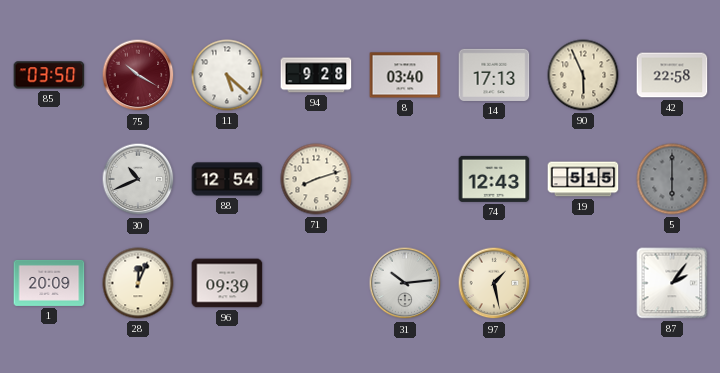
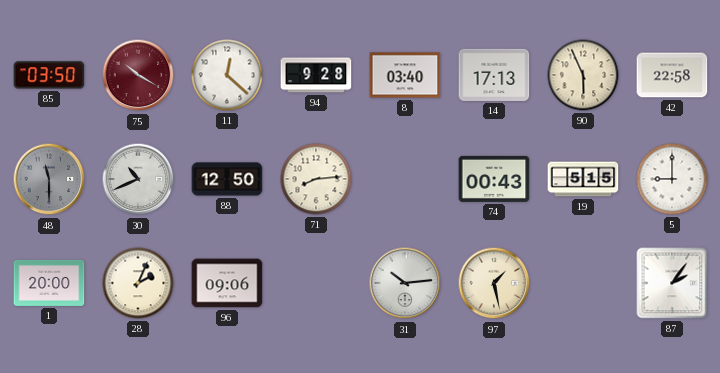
11: 5:22 -> 12:22 (227, 75)
48: none -> 11:30 (49, 179)
88: 12:54 -> 12:50 (227, 179)
71: 8:12 -> 8:14 (316, 179)
74: 12:43 -> 00:43 (494, 179)
5: 6:00 -> 9:00 (672, 179)
5 dial: grey -> white (672, 179)
1: 20:09 -> 20:00 (49, 283)
28: 12:04 -> 2:04 (138, 283)
96: 09:39 -> 09:06 (227, 283)
